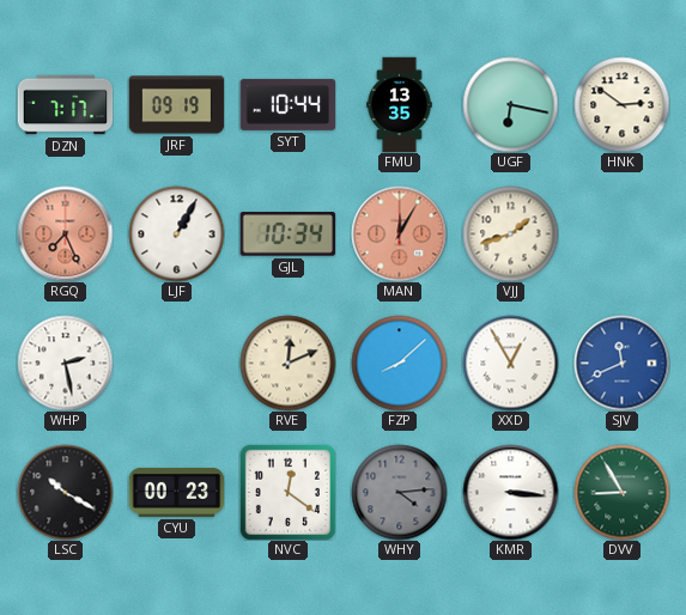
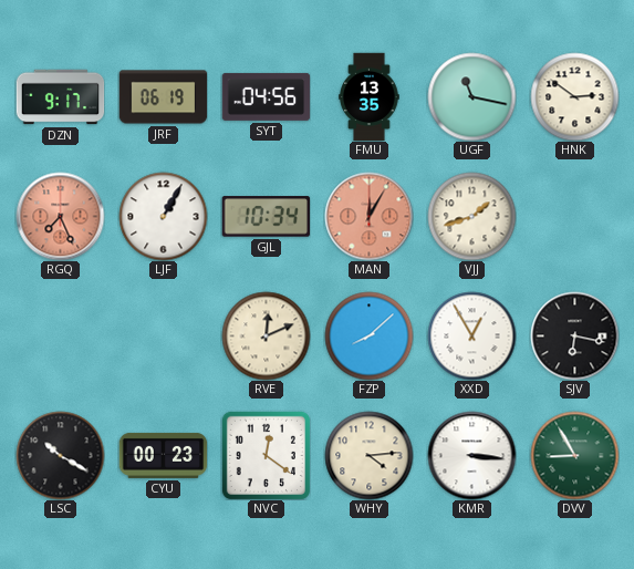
DZN: 7:17 -> 9:17 (60, 97)
JRF: 09:19 -> 06:19 (163, 97)
SYT: 10:44 -> 04:56 (266, 96)
UGF: 6:17 -> 11:17 (471, 96)
WHP: 2:28 -> none (65, 363)
SJV: 11:41 -> 6:17 (574, 335)
SJV dial: blue -> black (574, 335)
WHY dial: grey -> cream (368, 455)
